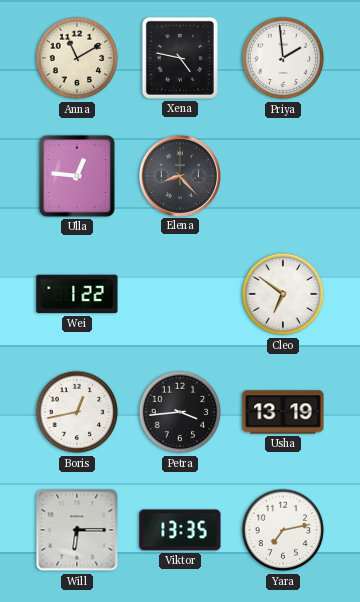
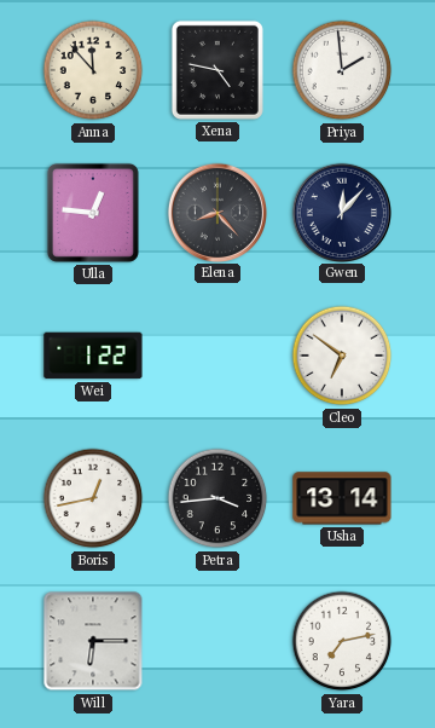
Anna: 11:10 -> 11:53 (93, 70)
Gwen: none -> 12:07 (341, 212)
Usha: 13:19 -> 13:14 (342, 498)
Viktor: 13:35 -> none (180, 530)
